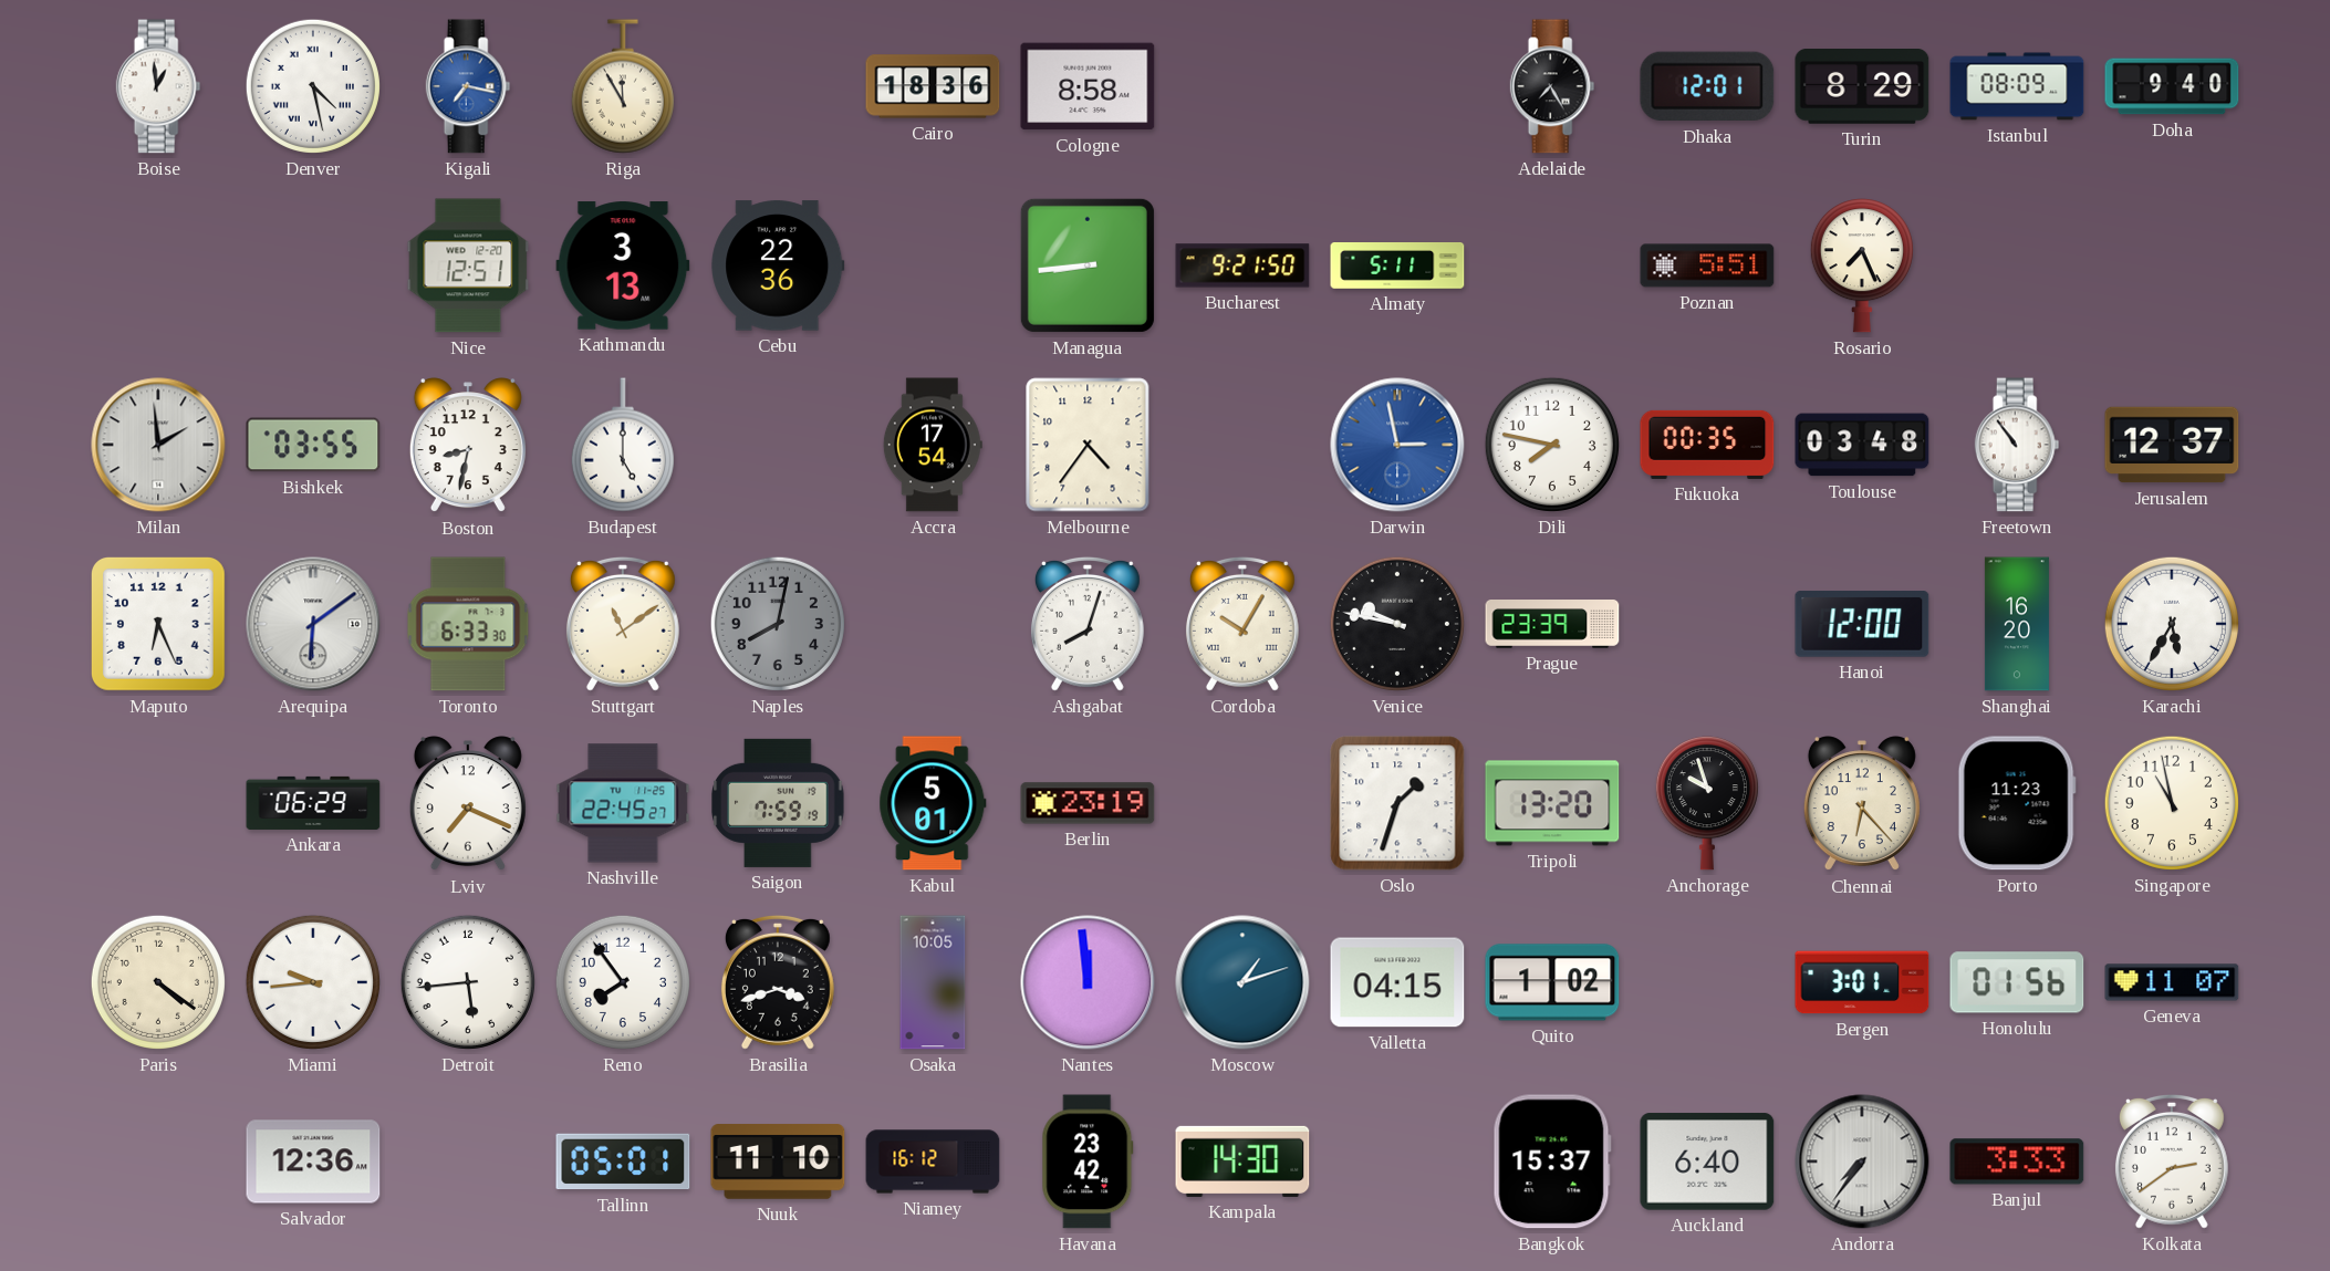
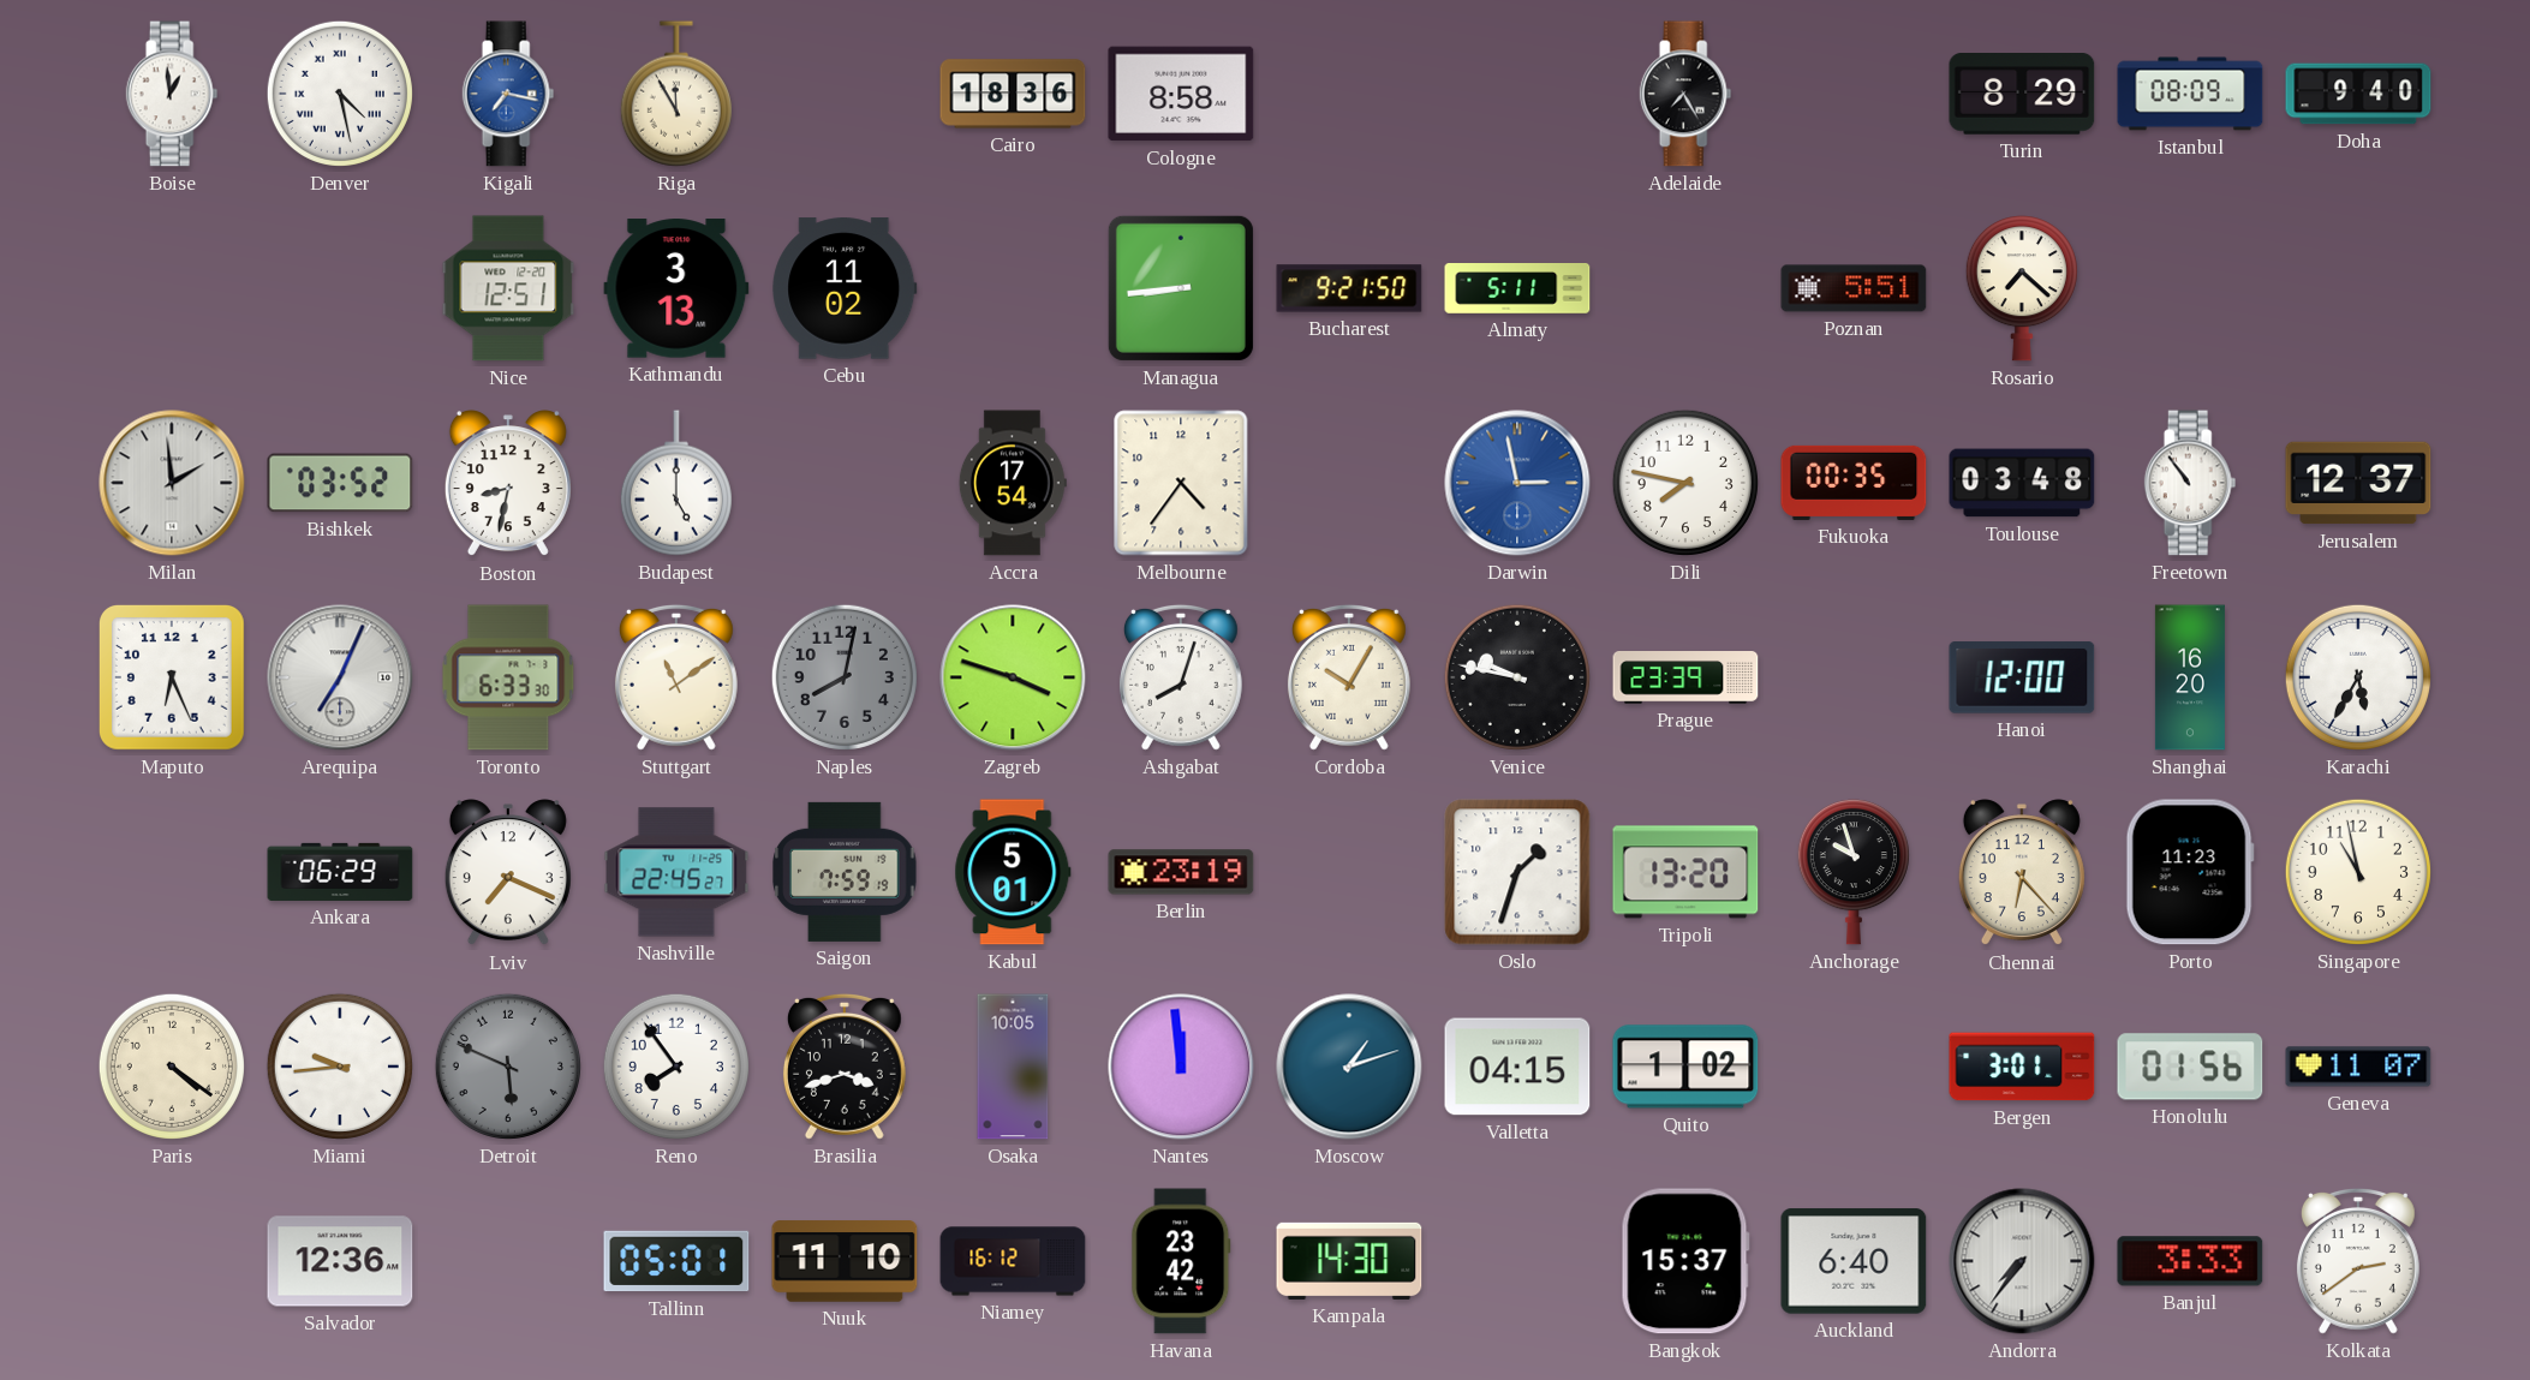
Dhaka: 12:01 -> none (1707, 86)
Cebu: 22:36 -> 11:02 (845, 288)
Rosario: 7:26 -> 7:22 (2022, 288)
Bishkek: 03:55 -> 03:52 (340, 483)
Arequipa: 6:09 -> 7:04 (340, 677)
Zagreb: none -> 3:48 (1013, 677)
Detroit: 5:44 -> 5:49 (508, 1067)
Detroit dial: white -> grey (508, 1067)
